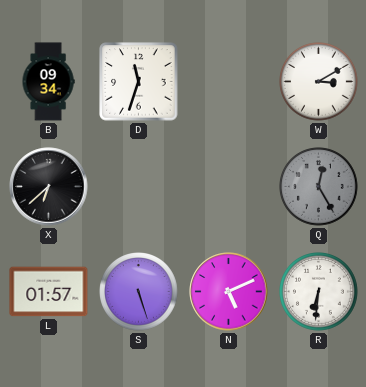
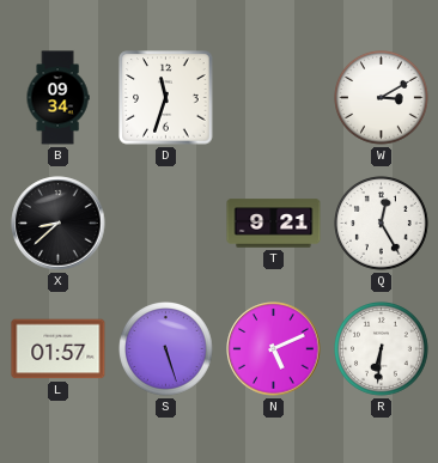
X: 6:38 -> 8:38 (59, 224)
T: none -> 9:21 (274, 224)
Q dial: grey -> white (382, 224)
